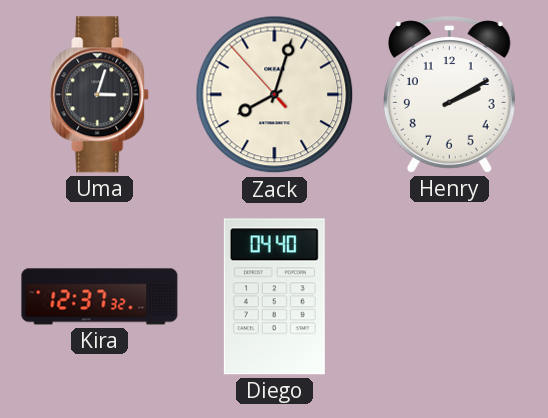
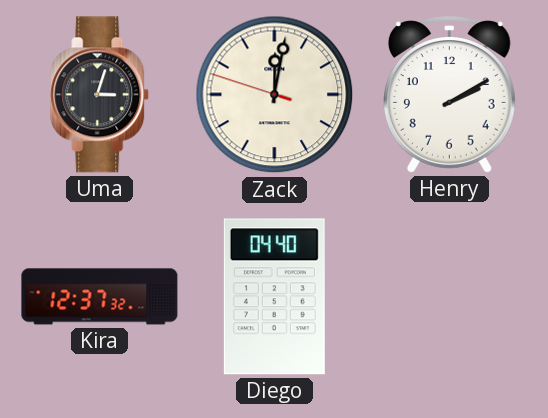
Zack: 8:02 -> 12:01 (275, 95)
